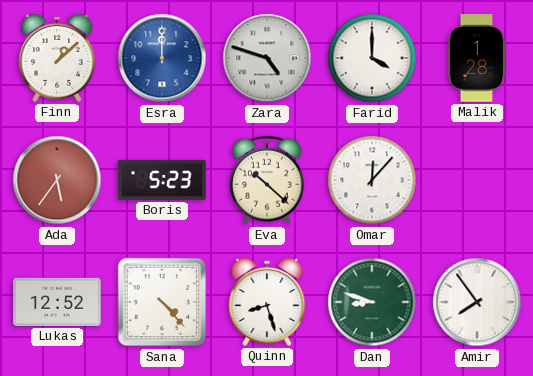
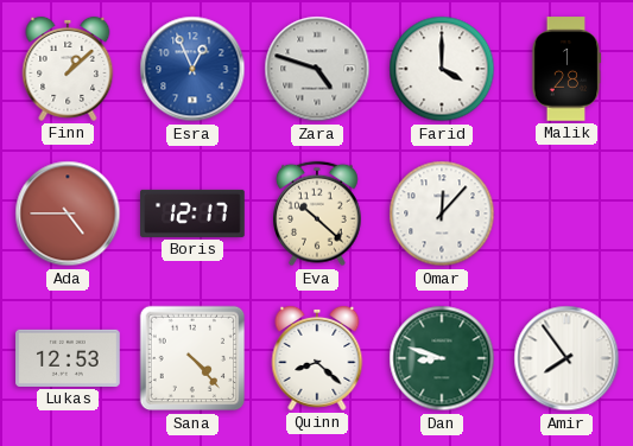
Esra: 12:00 -> 12:56 (192, 69)
Ada: 5:36 -> 4:45 (68, 214)
Boris: 5:23 -> 12:17 (192, 214)
Lukas: 12:52 -> 12:53 (68, 358)
Quinn: 8:27 -> 8:22 (317, 358)
